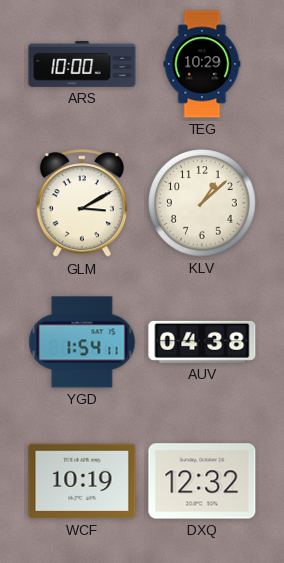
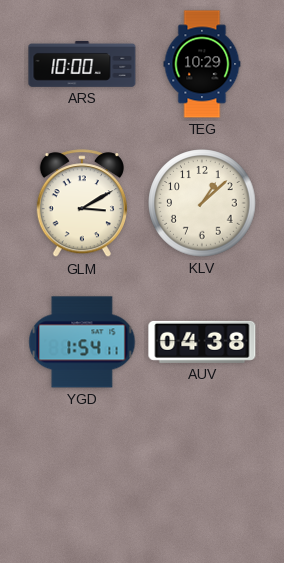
WCF: 10:19 -> none (82, 481)
DXQ: 12:32 -> none (202, 481)
